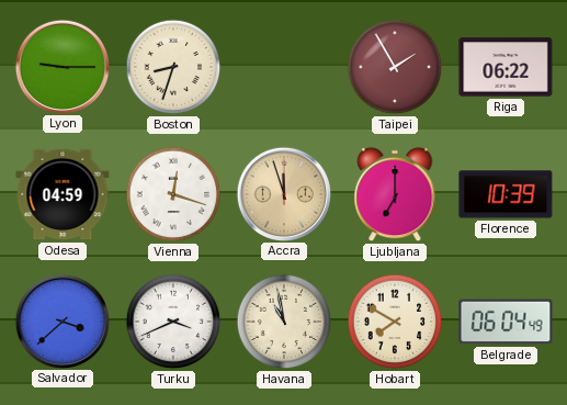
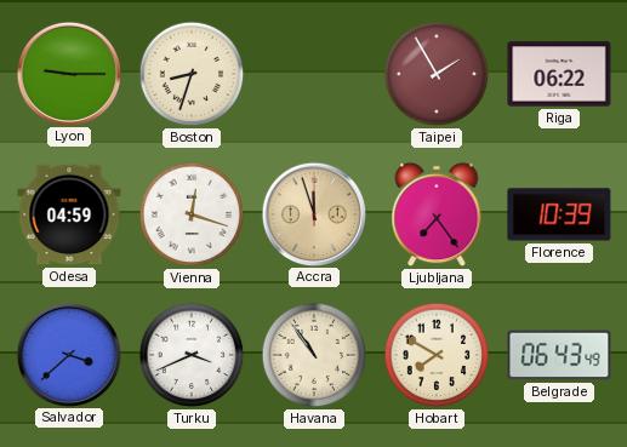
Ljubljana: 7:00 -> 7:24 (437, 214)
Havana: 10:58 -> 10:54 (314, 355)
Belgrade: 06:04 -> 06:43 (559, 355)
